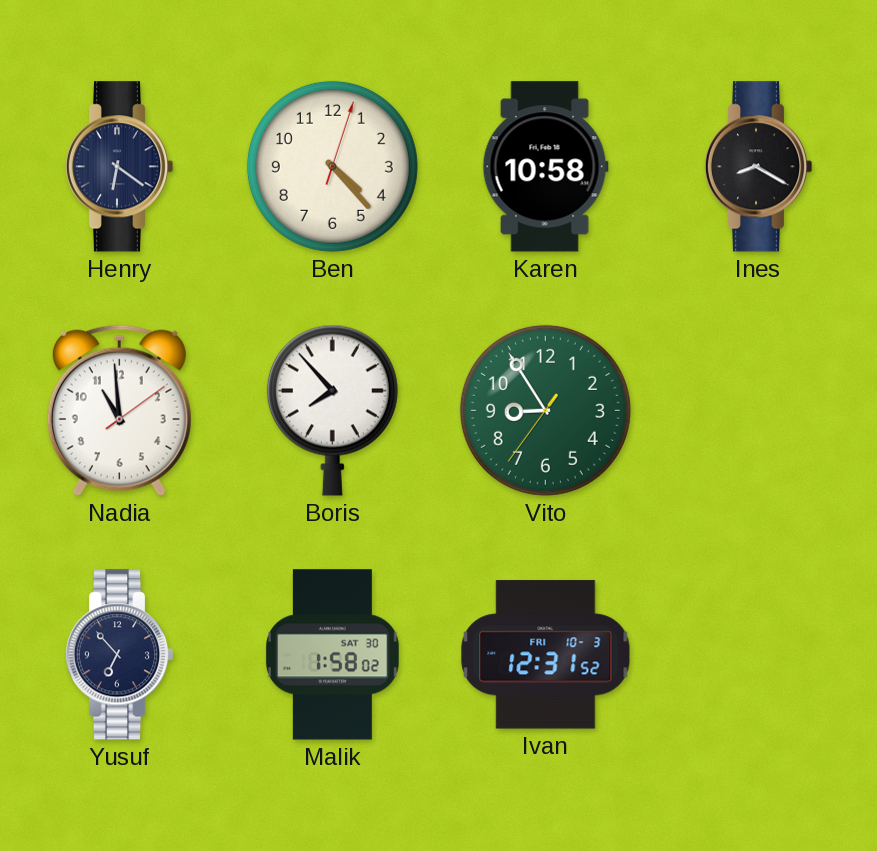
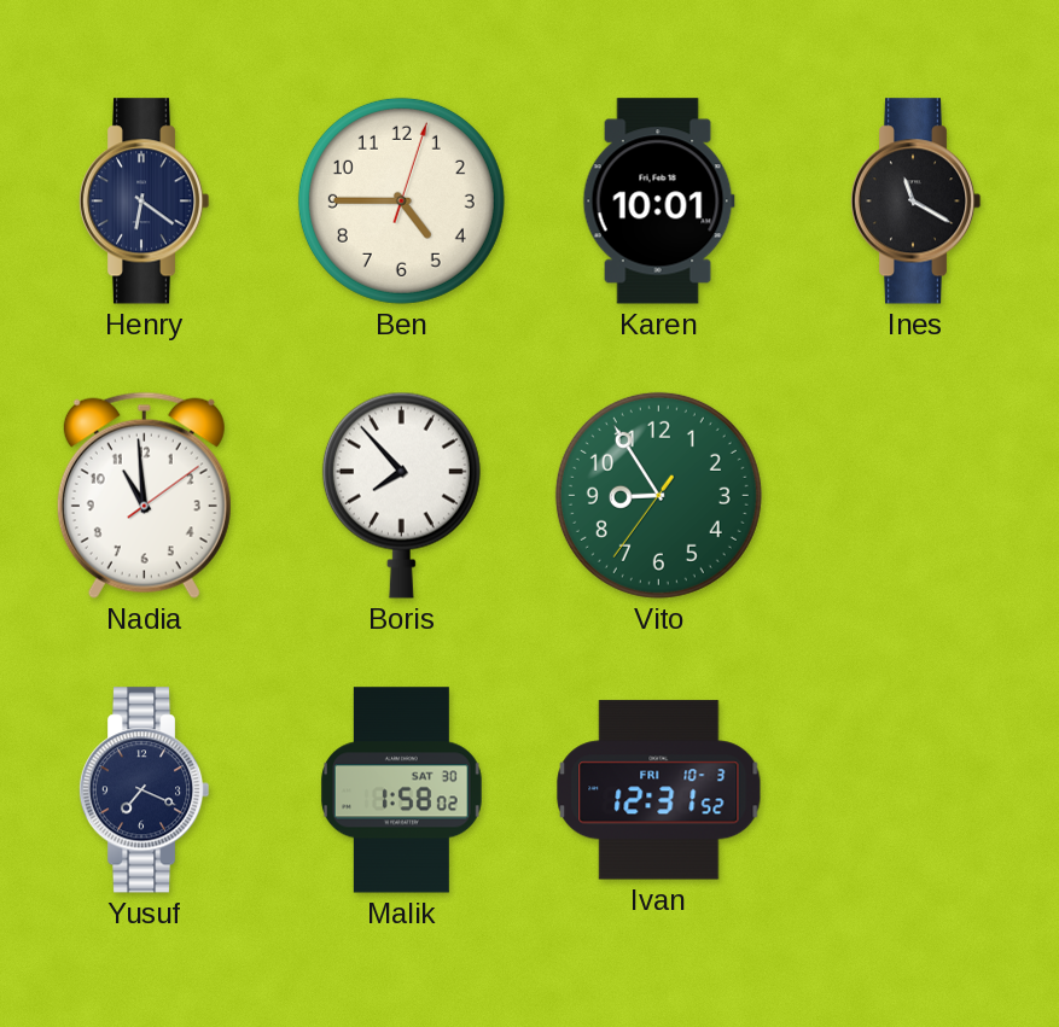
Ben: 4:23 -> 4:45 (401, 200)
Karen: 10:58 -> 10:01 (658, 202)
Ines: 8:20 -> 11:20 (915, 202)
Yusuf: 6:53 -> 7:19 (144, 790)
